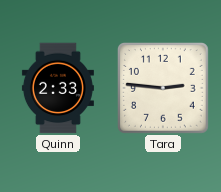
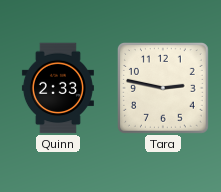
Tara: 2:46 -> 2:47 (163, 88)
